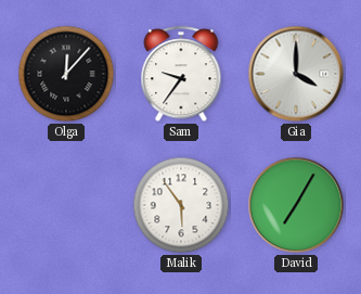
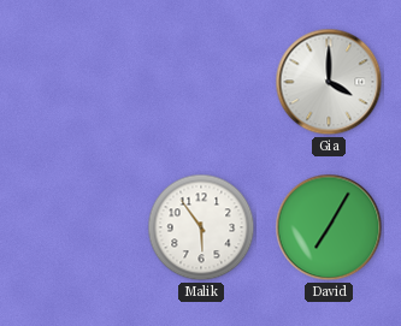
Olga: 12:07 -> none (66, 74)
Sam: 9:36 -> none (181, 75)
